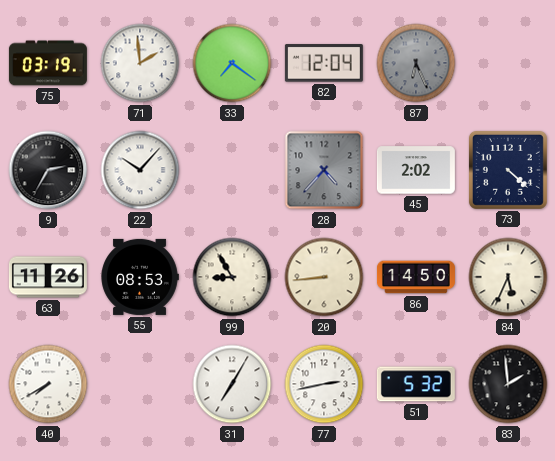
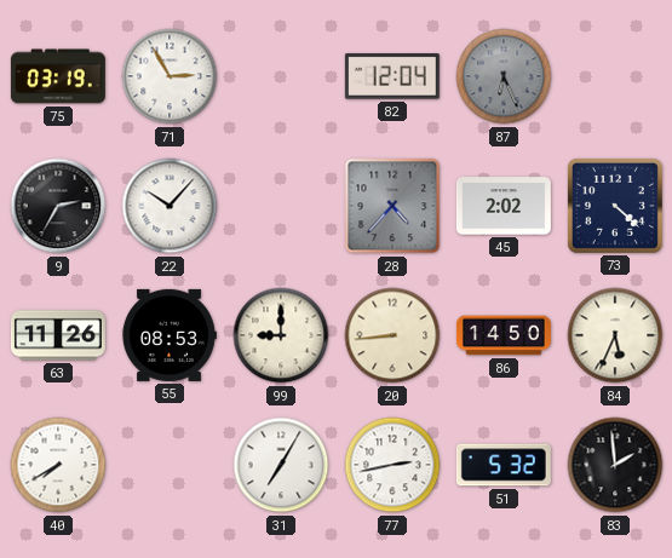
71: 1:59 -> 2:55 (170, 76)
33: 7:21 -> none (232, 63)
99: 8:55 -> 9:00 (281, 335)
